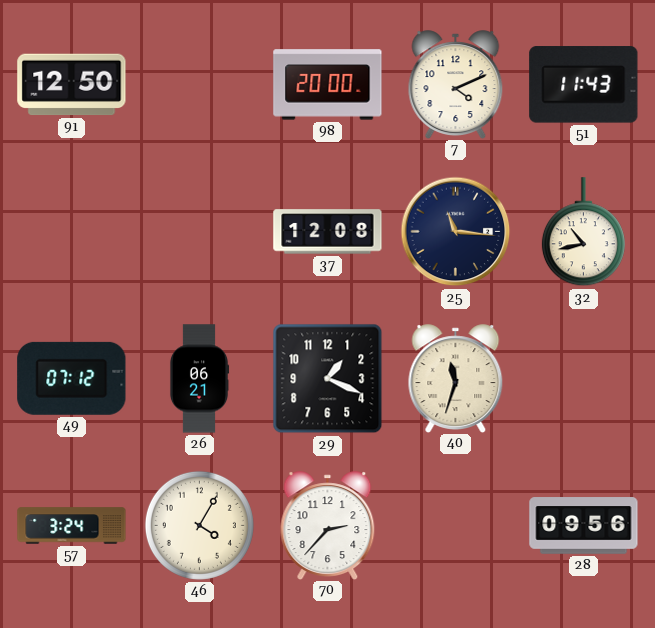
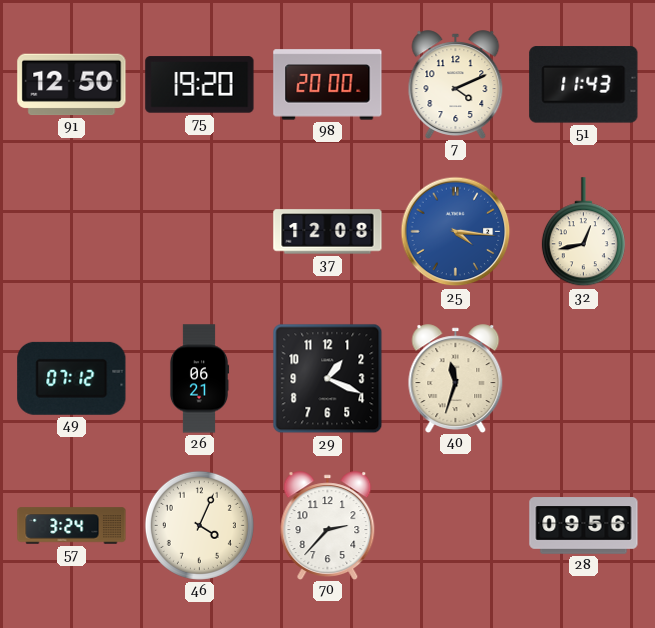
75: none -> 19:20 (200, 85)
25: 11:16 -> 4:16 (456, 232)
25 dial: navy -> blue (456, 232)
32: 10:43 -> 12:43 (583, 232)
46: 4:05 -> 4:04 (199, 525)
